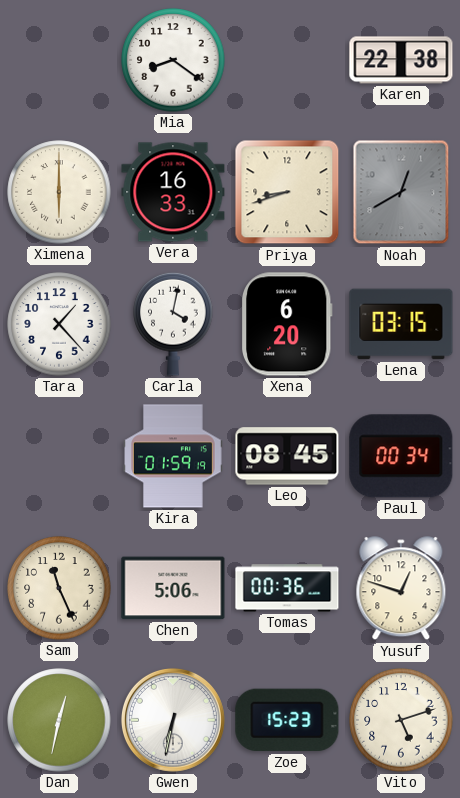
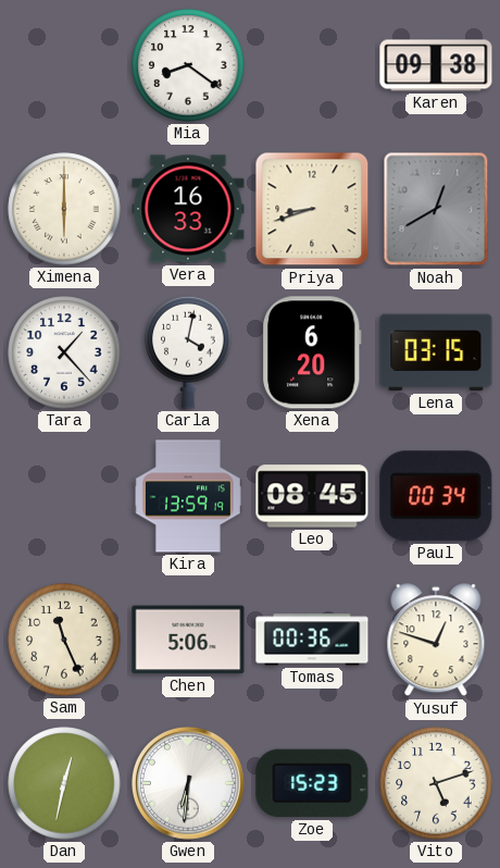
Karen: 22:38 -> 09:38 (436, 65)
Kira: 01:59 -> 13:59 (189, 496)
Gwen: 6:32 -> 6:31 (188, 783)
